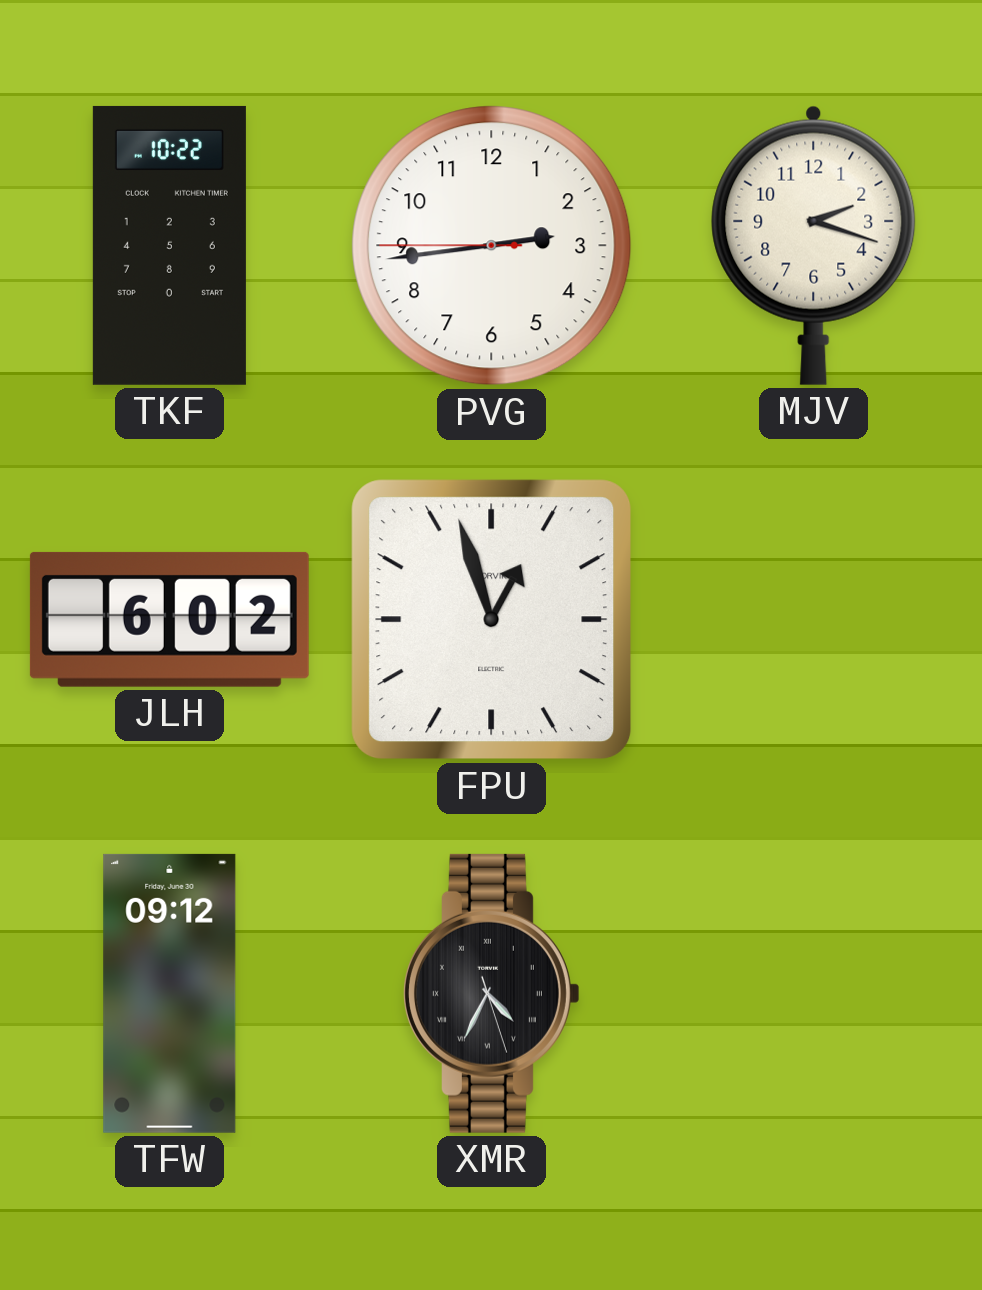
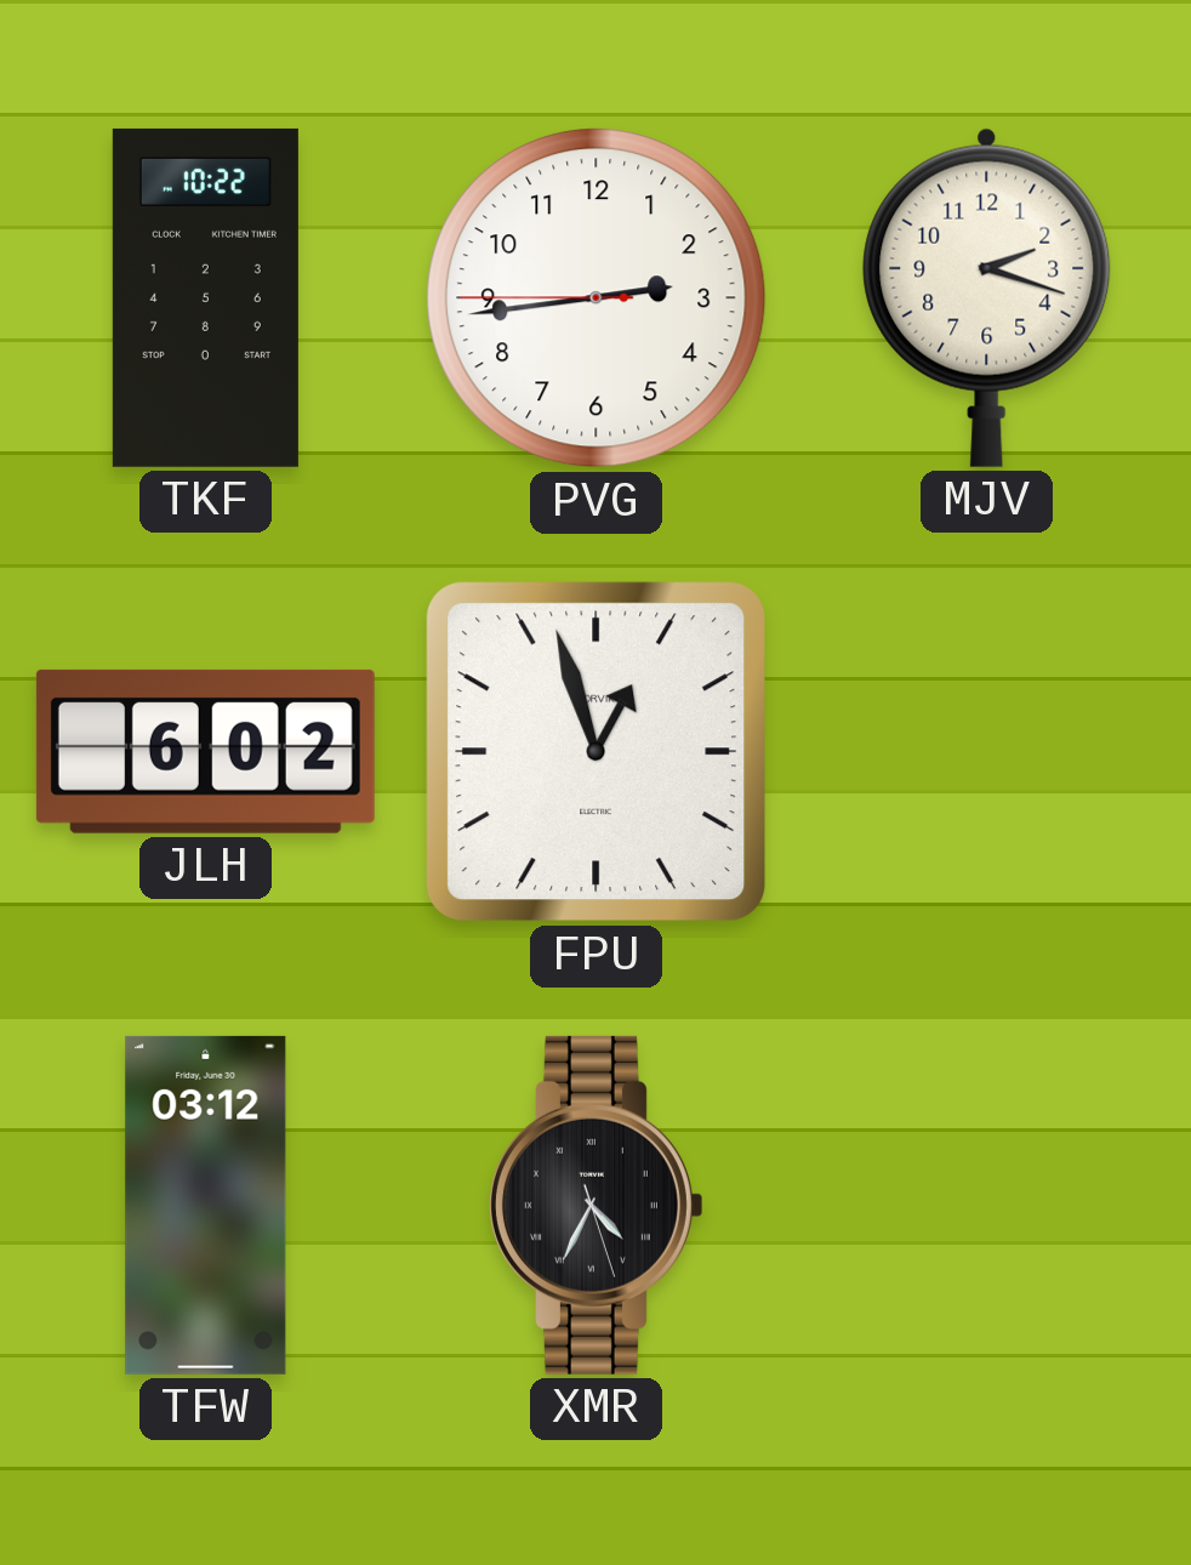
TFW: 09:12 -> 03:12 (206, 1205)
